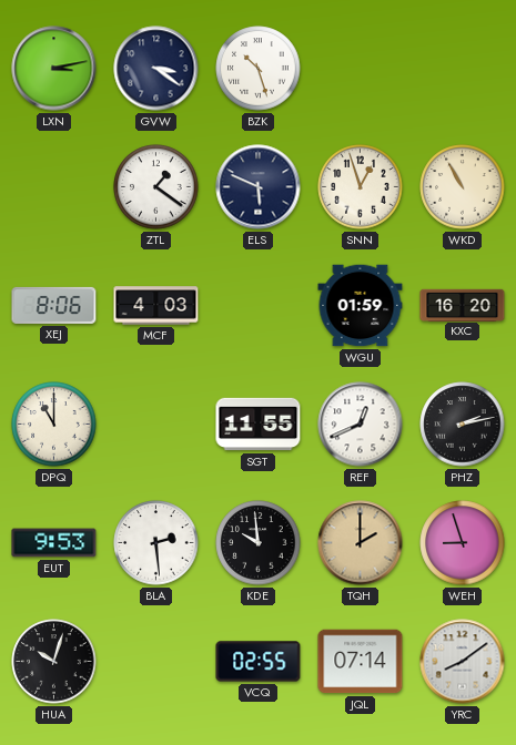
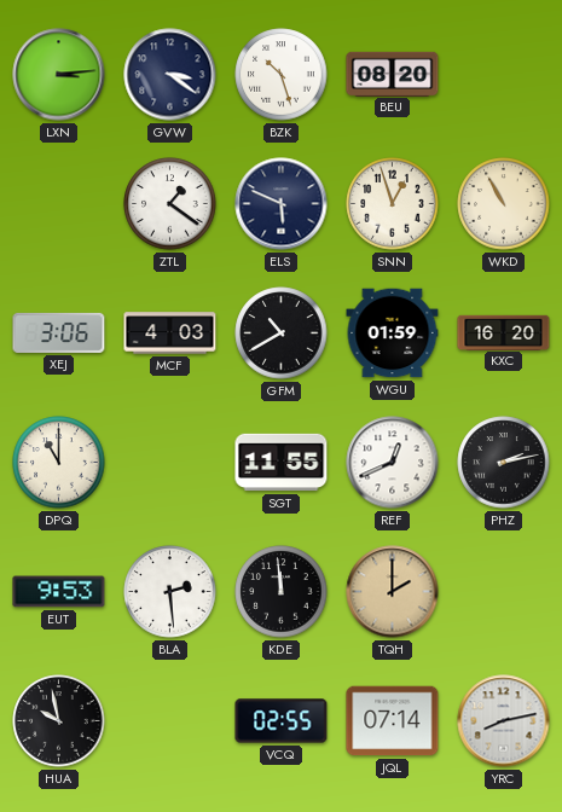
LXN: 3:13 -> 3:14 (59, 75)
BEU: none -> 08:20 (393, 74)
XEJ: 8:06 -> 3:06 (59, 332)
GFM: none -> 10:40 (282, 333)
KDE: 9:59 -> 11:59 (282, 592)
WEH: 8:57 -> none (463, 543)
HUA: 10:03 -> 9:58 (59, 721)
YRC: 8:09 -> 8:13 (504, 721)
